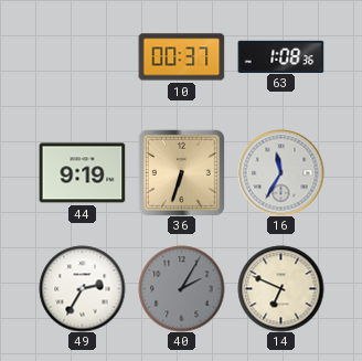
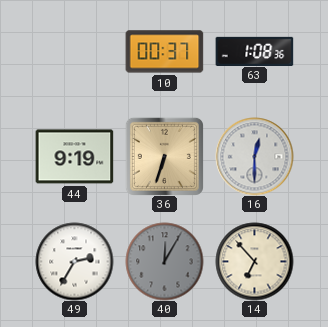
16: 11:35 -> 12:30 (254, 156)
40: 2:05 -> 12:05 (164, 261)
14: 6:49 -> 6:53 (254, 261)
